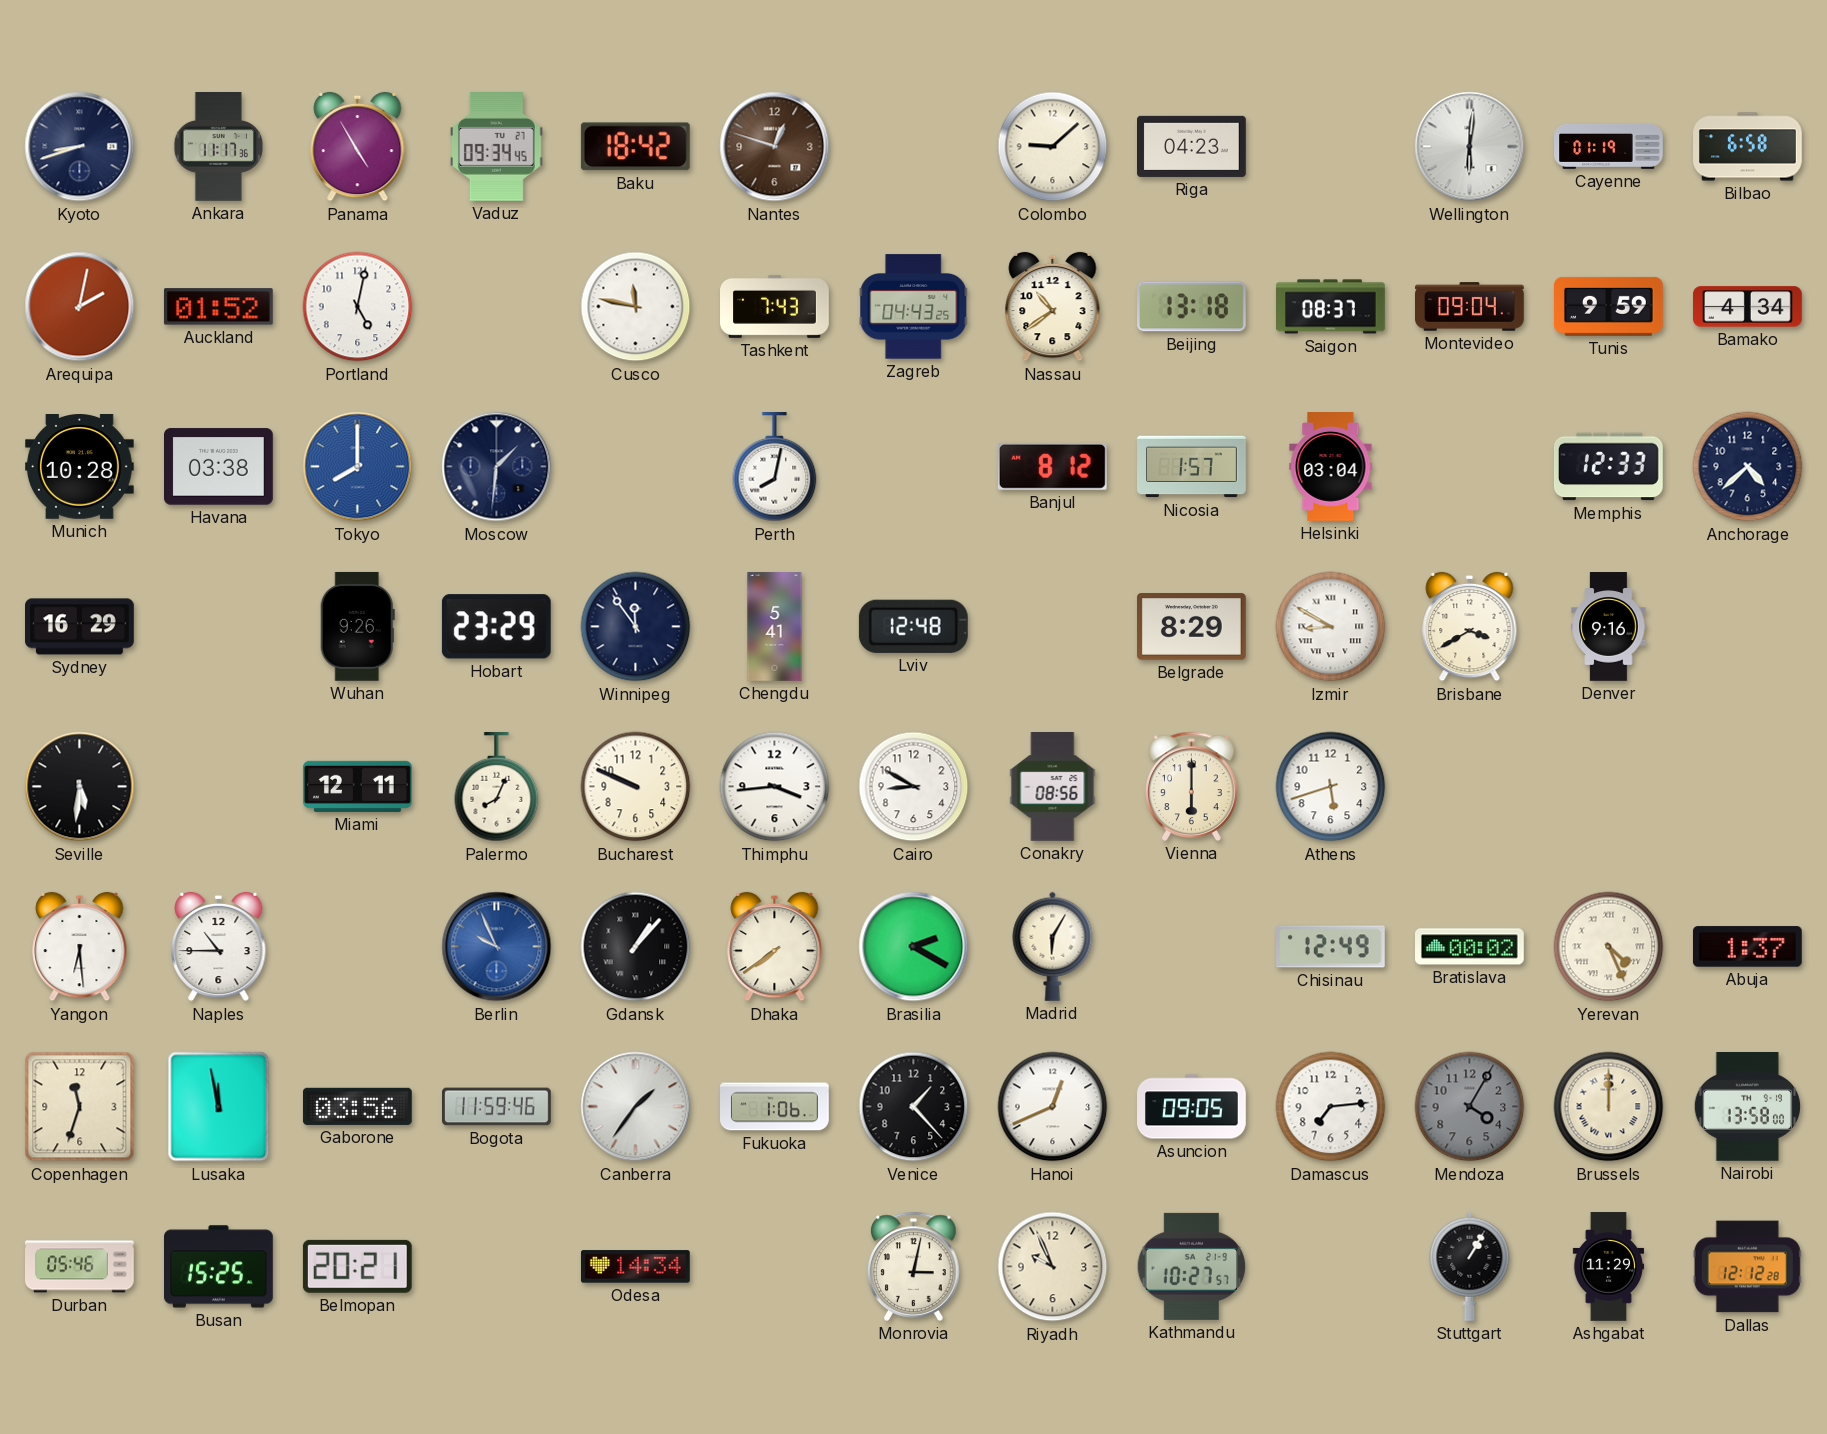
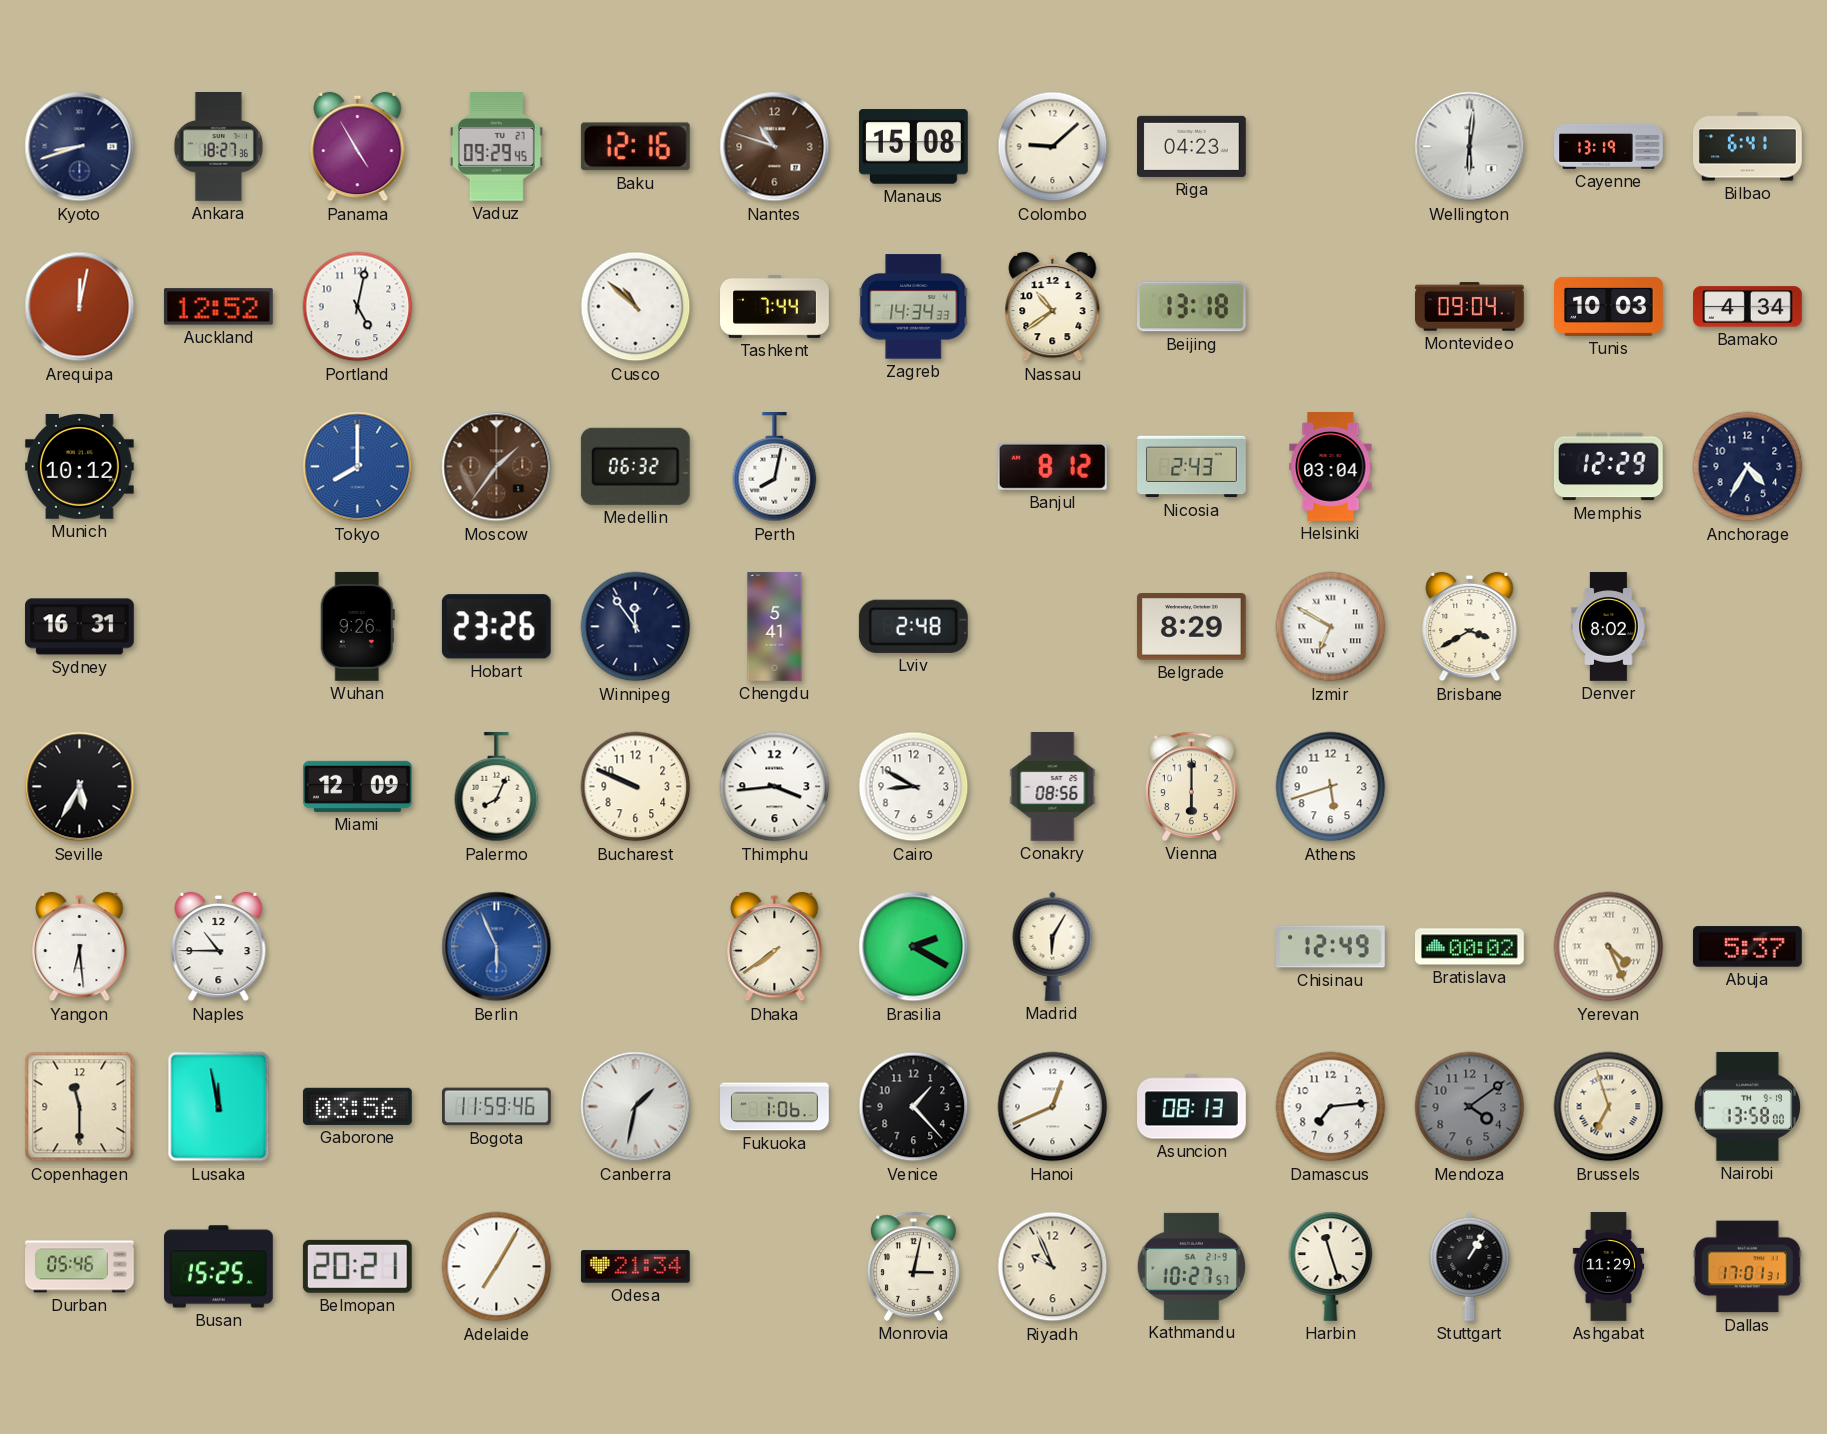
Ankara: 11:17 -> 18:27 (218, 147)
Vaduz: 09:34 -> 09:29 (496, 147)
Baku: 18:42 -> 12:16 (635, 147)
Nantes: 12:48 -> 10:48 (775, 147)
Manaus: none -> 15:08 (914, 147)
Cayenne: 01:19 -> 13:19 (1609, 146)
Bilbao: 6:58 -> 6:41 (1748, 147)
Arequipa: 2:02 -> 12:02 (80, 307)
Auckland: 01:52 -> 12:52 (218, 307)
Cusco: 11:47 -> 10:52 (636, 307)
Tashkent: 7:43 -> 7:44 (775, 306)
Zagreb: 04:43 -> 14:34 (914, 307)
Saigon: 08:37 -> none (1331, 307)
Tunis: 9:59 -> 10:03 (1609, 306)
Munich: 10:28 -> 10:12 (80, 467)
Havana: 03:38 -> none (219, 467)
Moscow: 1:31 -> 1:36 (497, 467)
Moscow dial: navy -> brown (497, 467)
Medellin: none -> 06:32 (635, 466)
Nicosia: 1:57 -> 2:43 (1192, 467)
Memphis: 12:33 -> 12:29 (1609, 467)
Anchorage: 4:38 -> 4:35 (1748, 467)
Sydney: 16:29 -> 16:31 (80, 627)
Hobart: 23:29 -> 23:26 (496, 627)
Lviv: 12:48 -> 2:48 (913, 626)
Izmir: 8:50 -> 6:50 (1331, 627)
Denver: 9:16 -> 8:02 (1609, 627)
Seville: 5:31 -> 5:35 (80, 787)
Miami: 12:11 -> 12:09 (358, 786)
Berlin: 9:56 -> 5:56 (497, 947)
Gdansk: 1:07 -> none (636, 947)
Abuja: 1:37 -> 5:37 (1747, 947)
Copenhagen: 11:33 -> 11:30 (80, 1107)
Canberra: 1:36 -> 1:32 (636, 1107)
Asuncion: 09:05 -> 08:13 (1192, 1107)
Mendoza: 4:05 -> 4:09 (1470, 1107)
Brussels: 12:00 -> 6:57 (1609, 1107)
Adelaide: none -> 7:05 (497, 1267)
Odesa: 14:34 -> 21:34 (636, 1267)
Harbin: none -> 11:27 (1331, 1266)
Dallas: 12:12 -> 17:01 (1747, 1267)
